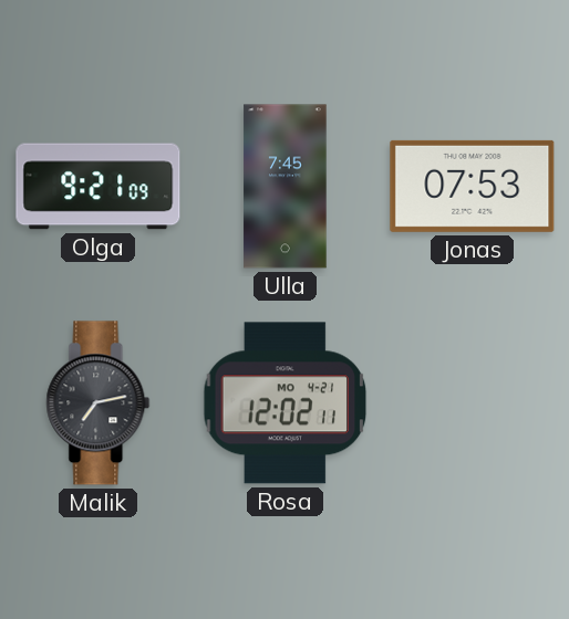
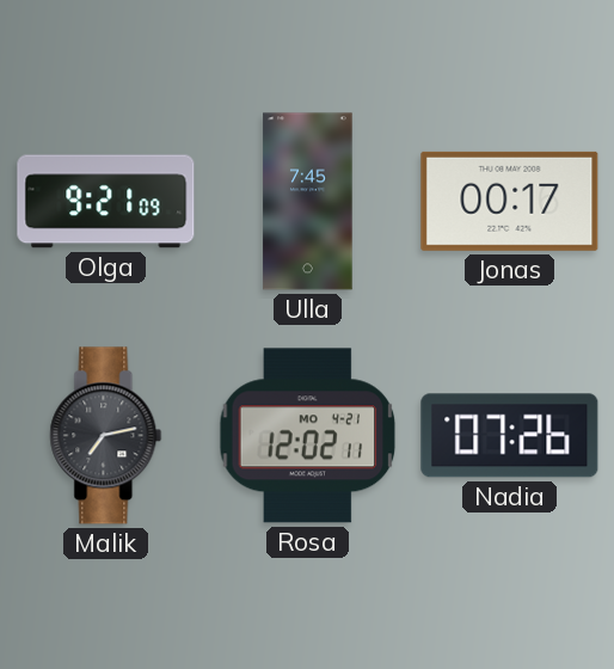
Jonas: 07:53 -> 00:17 (510, 201)
Nadia: none -> 07:26 (510, 436)
